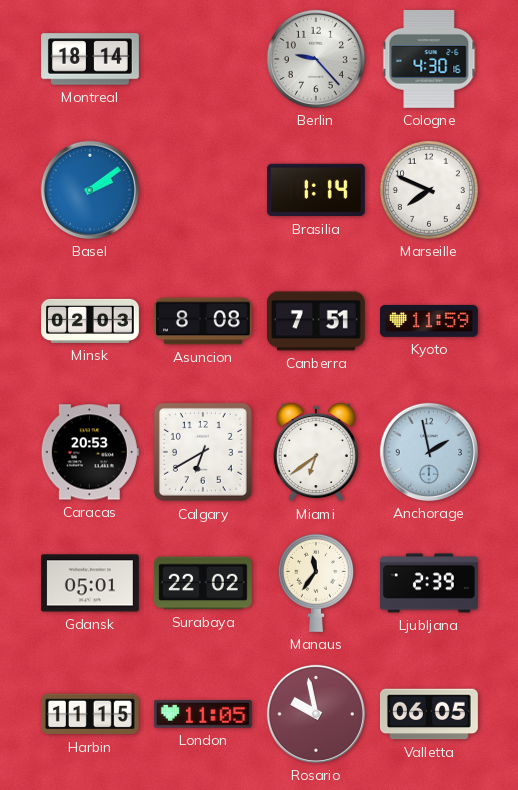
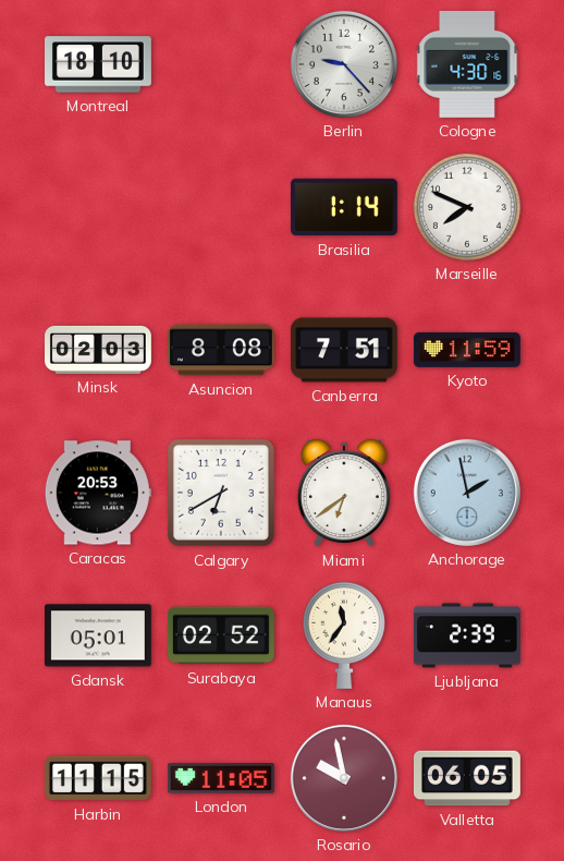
Montreal: 18:14 -> 18:10 (99, 64)
Basel: 2:09 -> none (90, 190)
Surabaya: 22:02 -> 02:52 (221, 635)
